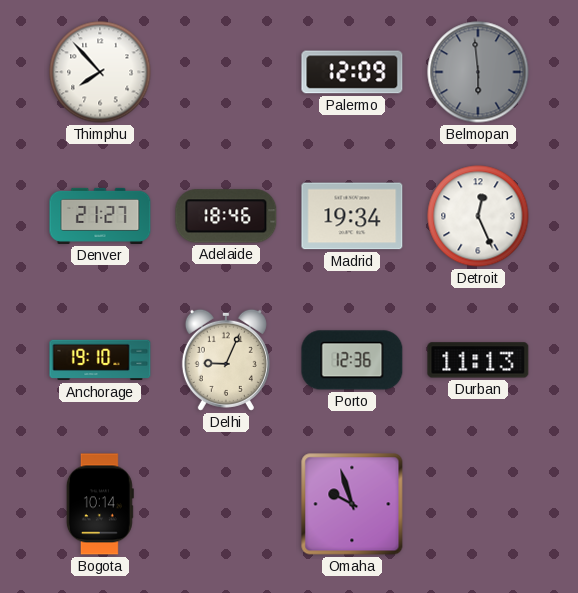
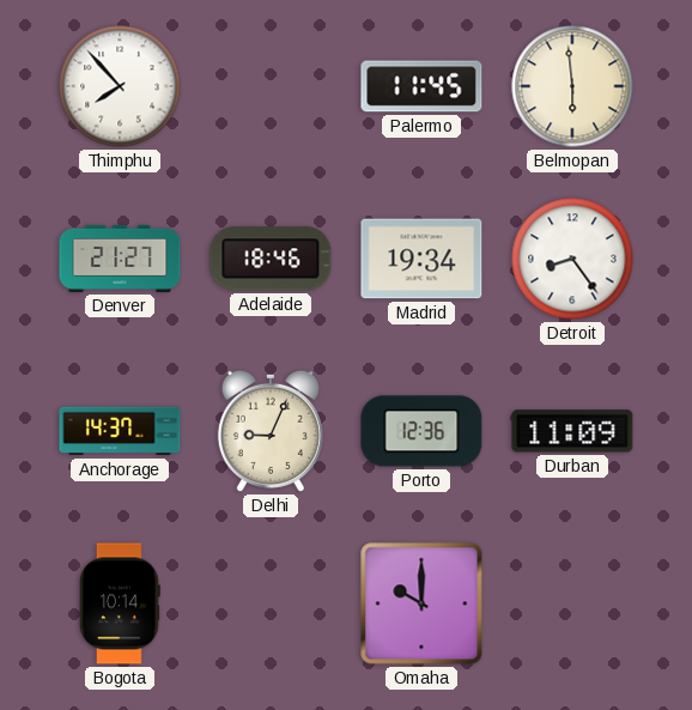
Palermo: 12:09 -> 11:45 (421, 86)
Belmopan dial: grey -> cream (572, 86)
Detroit: 12:26 -> 8:24 (572, 259)
Anchorage: 19:10 -> 14:37 (120, 431)
Durban: 11:13 -> 11:09 (572, 431)
Omaha: 9:57 -> 10:00 (421, 603)
